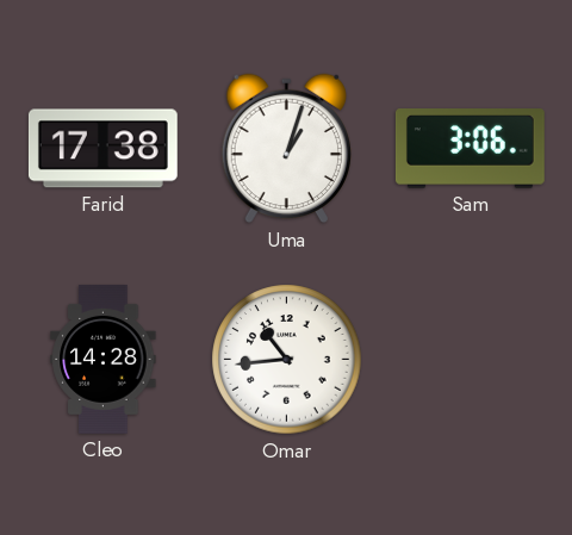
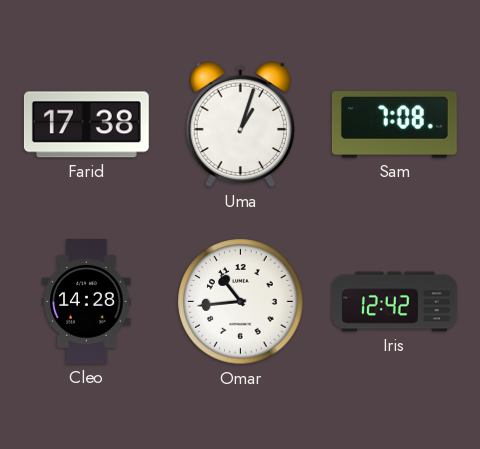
Sam: 3:06 -> 7:08 (394, 125)
Iris: none -> 12:42 (394, 302)
